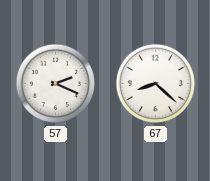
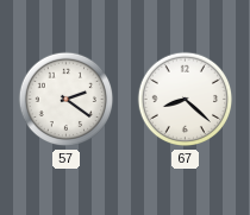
57: 2:19 -> 2:21 (67, 100)
